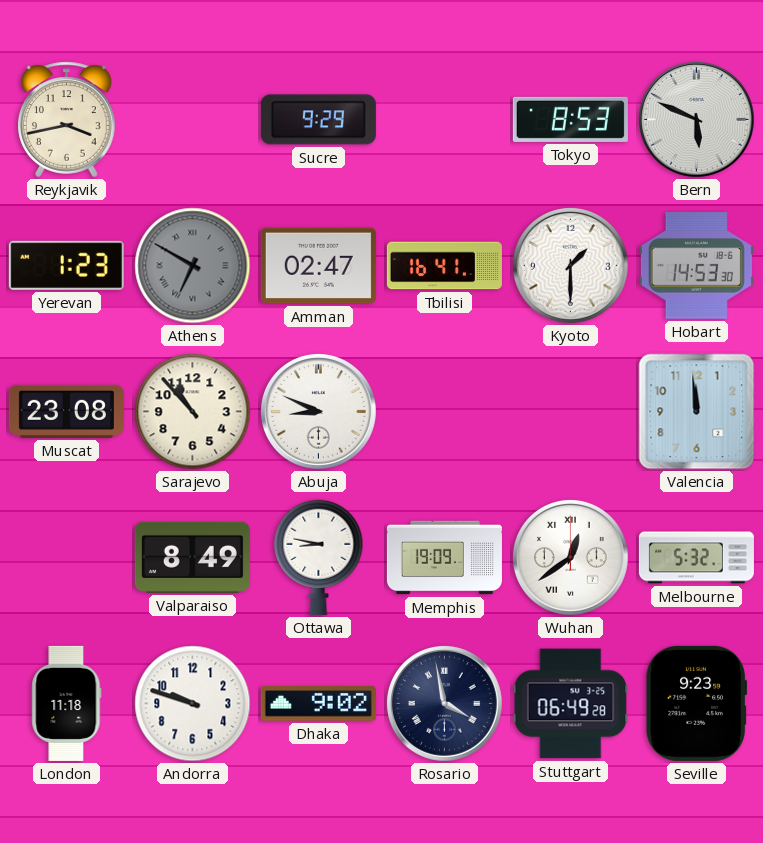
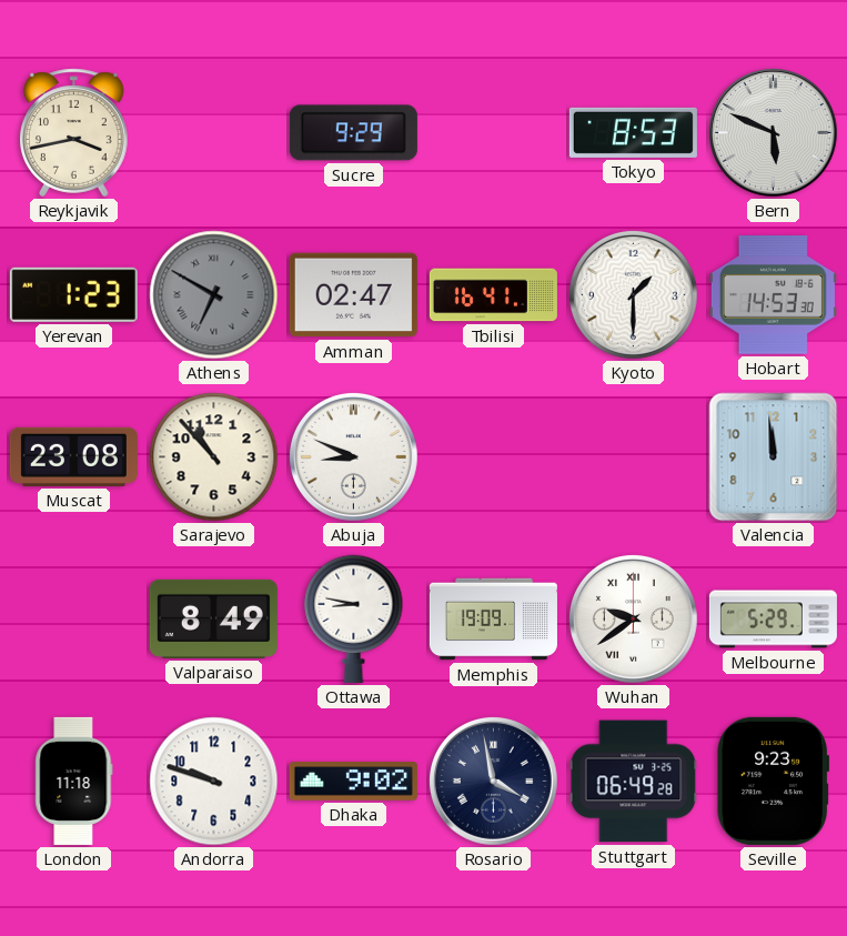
Wuhan: 12:39 -> 9:39 (633, 618)
Melbourne: 5:32 -> 5:29 (773, 620)
